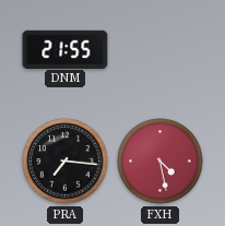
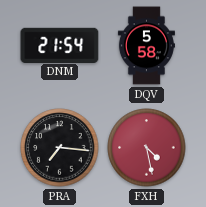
DNM: 21:55 -> 21:54 (60, 45)
DQV: none -> 5:58 (146, 46)
